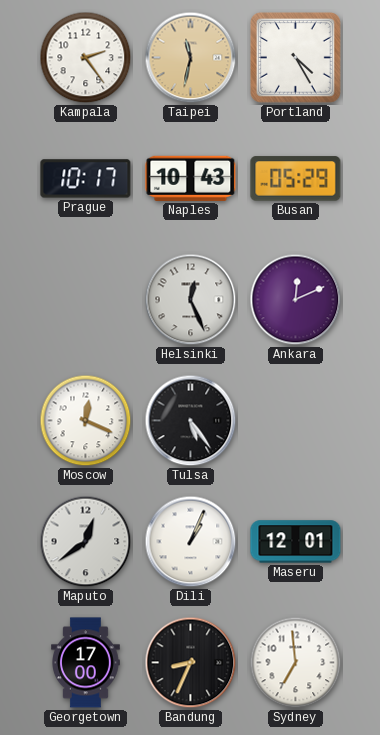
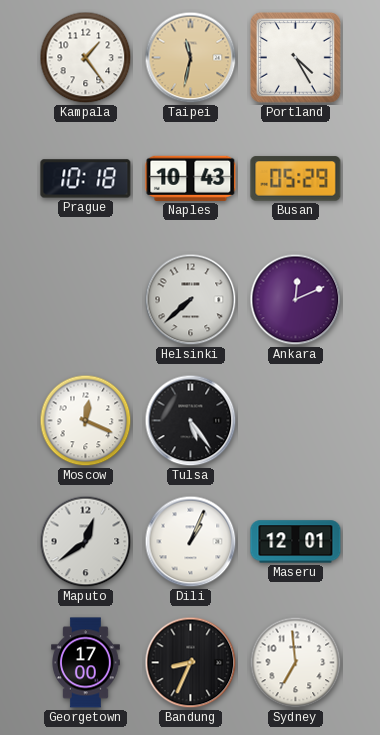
Kampala: 2:24 -> 1:24 (86, 58)
Prague: 10:17 -> 10:18 (86, 179)
Helsinki: 12:26 -> 7:38 (191, 300)
